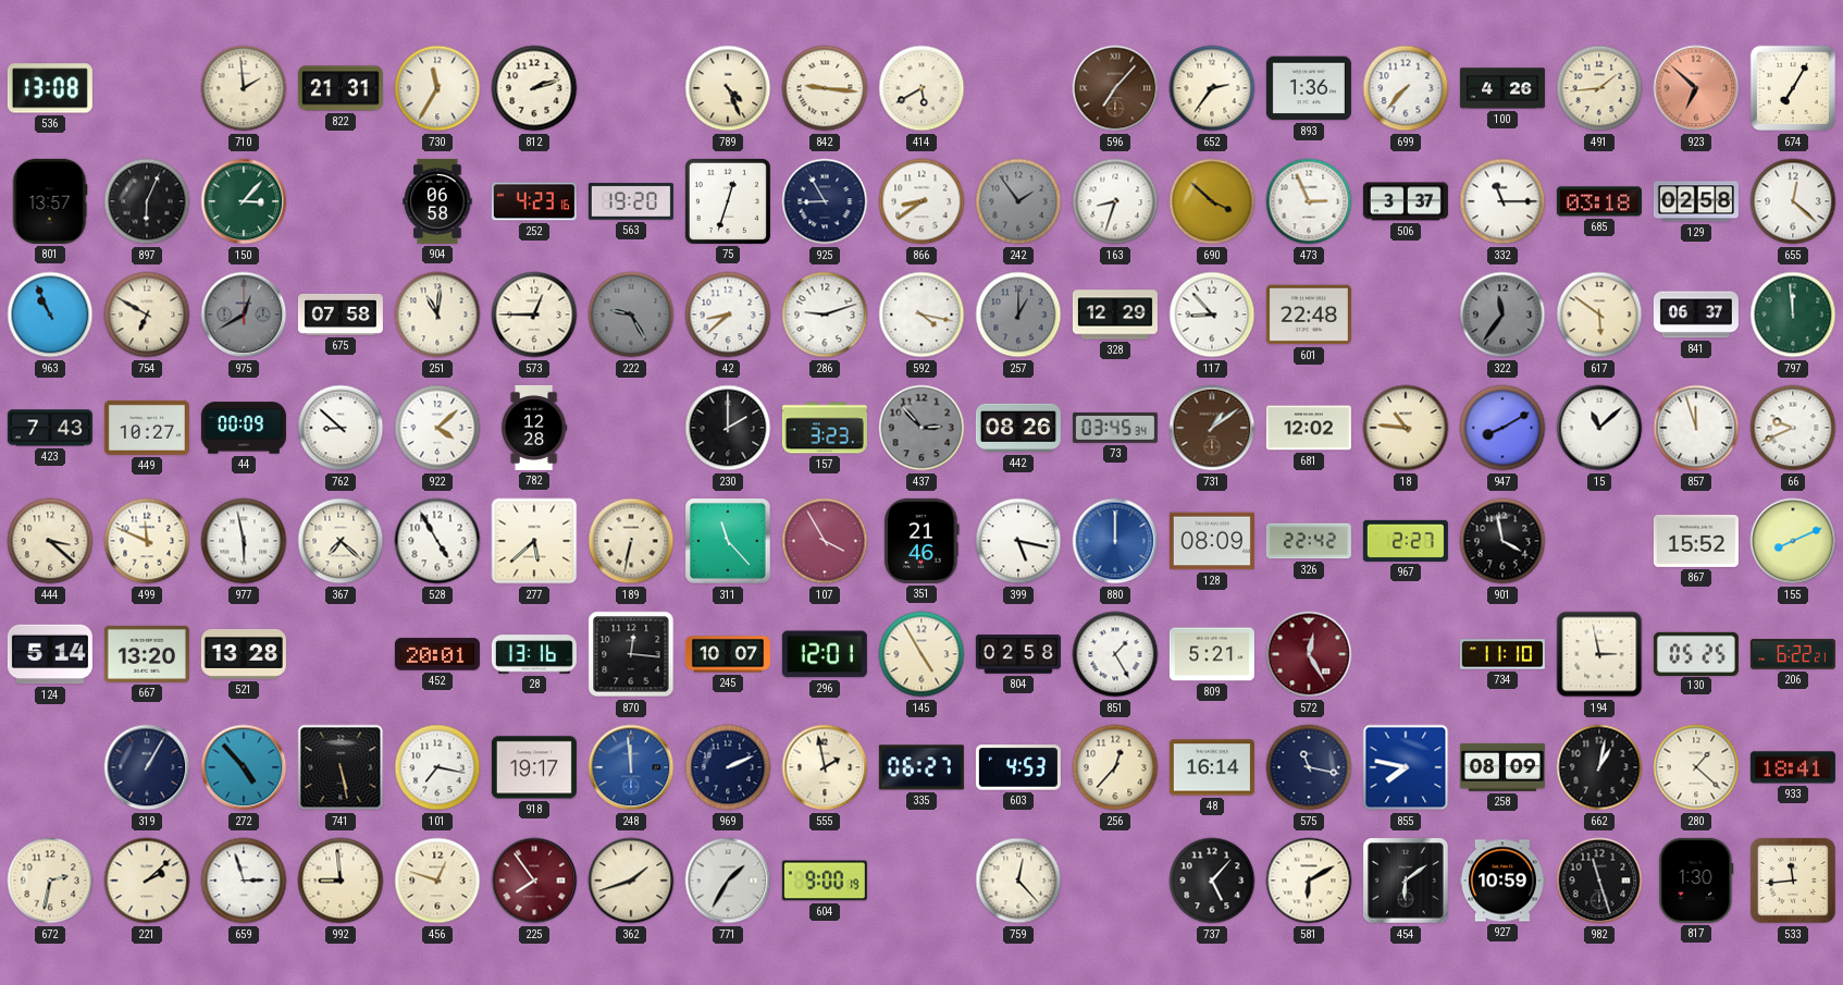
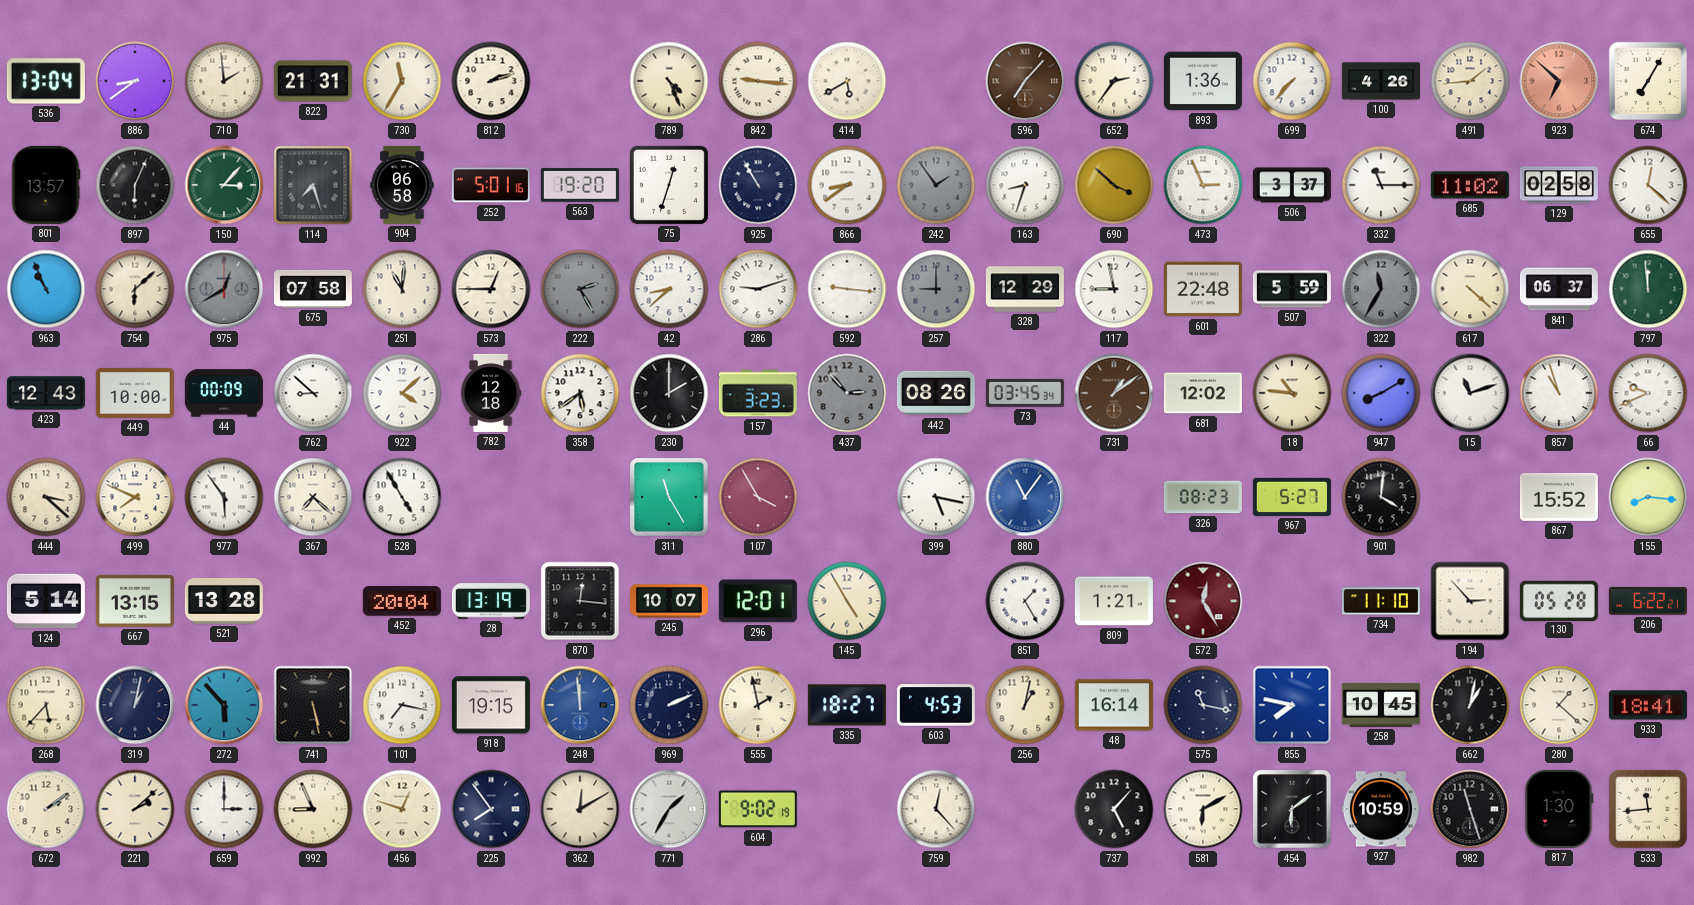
536: 13:08 -> 13:04 (46, 81)
886: none -> 8:39 (135, 81)
114: none -> 7:27 (313, 185)
252: 4:23 -> 5:01 (491, 185)
925: 8:55 -> 10:55 (758, 185)
685: 03:18 -> 11:02 (1470, 185)
754: 6:50 -> 6:08 (135, 289)
222: 9:25 -> 2:25 (580, 289)
592: 4:17 -> 9:16 (847, 289)
257: 1:00 -> 9:00 (936, 289)
117: 8:53 -> 8:58 (1114, 289)
507: none -> 5:59 (1292, 289)
322: 11:36 -> 11:35 (1381, 289)
617: 5:51 -> 4:22 (1470, 289)
423: 7:43 -> 12:43 (46, 393)
449: 10:27 -> 10:00 (135, 393)
782: 12:28 -> 12:18 (491, 393)
358: none -> 5:39 (580, 393)
15: 11:08 -> 11:12 (1470, 393)
857: 11:57 -> 10:57 (1559, 393)
499: 11:49 -> 7:49 (135, 497)
977: 5:58 -> 5:54 (224, 497)
277: 5:38 -> none (534, 541)
189: 6:32 -> none (631, 541)
311: 11:23 -> 11:25 (669, 497)
351: 21:46 -> none (921, 541)
880: 12:00 -> 11:06 (1025, 497)
128: 08:09 -> none (1212, 541)
326: 22:42 -> 08:23 (1203, 497)
967: 2:27 -> 5:27 (1292, 497)
901: 3:58 -> 4:01 (1381, 497)
155: 8:11 -> 8:16 (1648, 497)
667: 13:20 -> 13:15 (135, 601)
452: 20:01 -> 20:04 (402, 601)
28: 13:16 -> 13:19 (491, 601)
804: 02:58 -> none (1018, 654)
809: 5:21 -> 1:21 (1114, 601)
194: 2:58 -> 2:53 (1470, 601)
130: 05:25 -> 05:28 (1559, 600)
268: none -> 5:37 (46, 705)
319: 1:05 -> 1:02 (135, 705)
272: 4:53 -> 5:53 (224, 705)
918: 19:17 -> 19:15 (491, 705)
335: 06:27 -> 18:27 (847, 705)
256: 12:37 -> 1:02 (1025, 705)
258: 08:09 -> 10:45 (1381, 705)
672: 2:32 -> 2:09 (46, 809)
659: 2:57 -> 3:00 (224, 809)
992: 8:59 -> 8:56 (313, 809)
225 dial: burgundy -> navy (491, 809)
362: 1:42 -> 12:10 (580, 809)
604: 9:00 -> 9:02 (758, 809)
